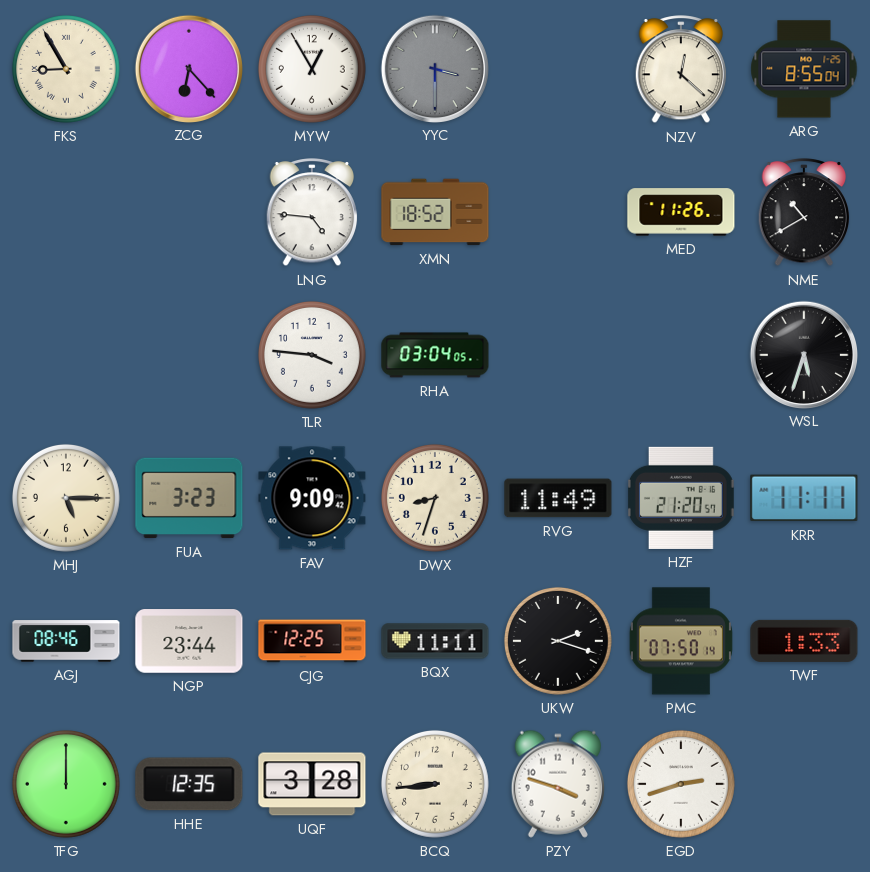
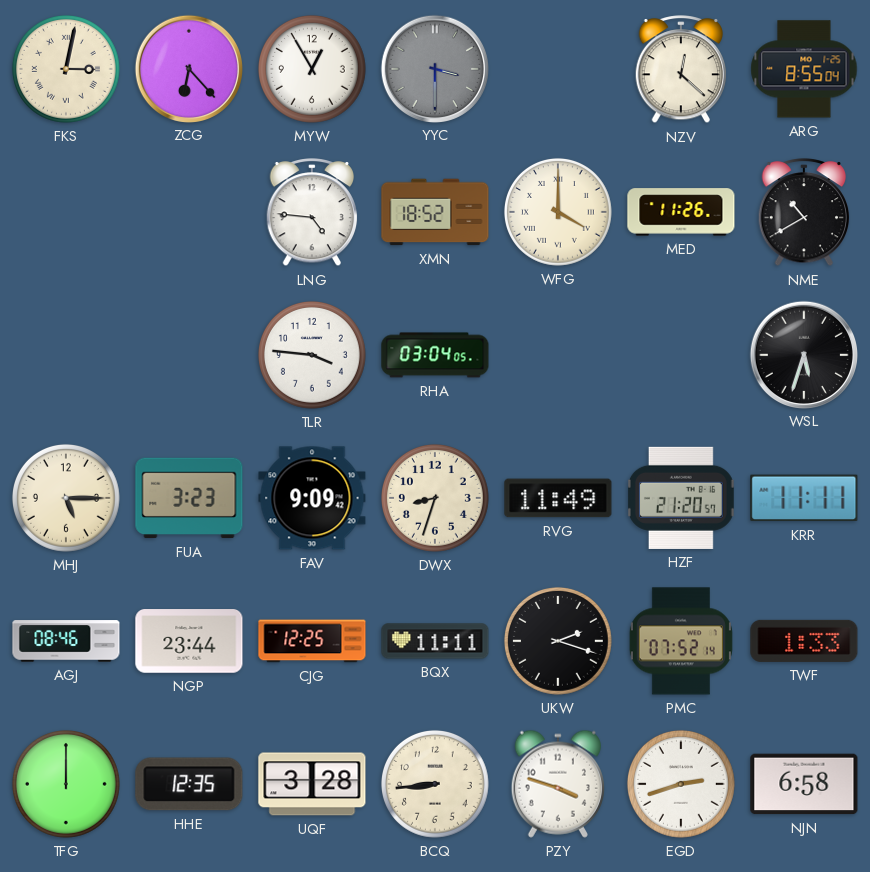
FKS: 8:55 -> 3:02 (66, 69)
WFG: none -> 4:00 (558, 212)
PMC: 07:50 -> 07:52 (681, 641)
NJN: none -> 6:58 (804, 784)
